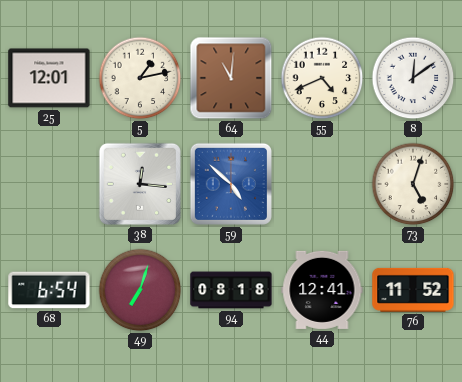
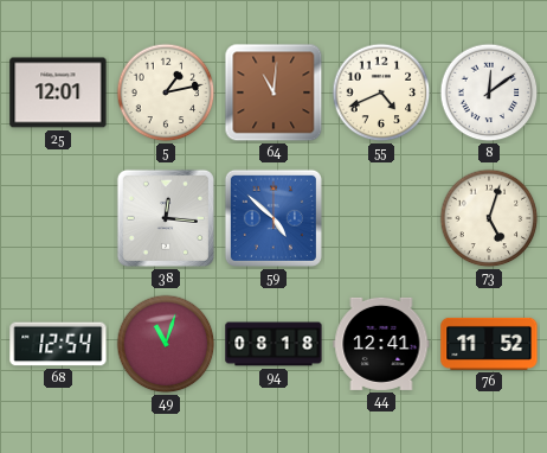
68: 6:54 -> 12:54 (58, 344)
49: 7:03 -> 11:03 (166, 344)
